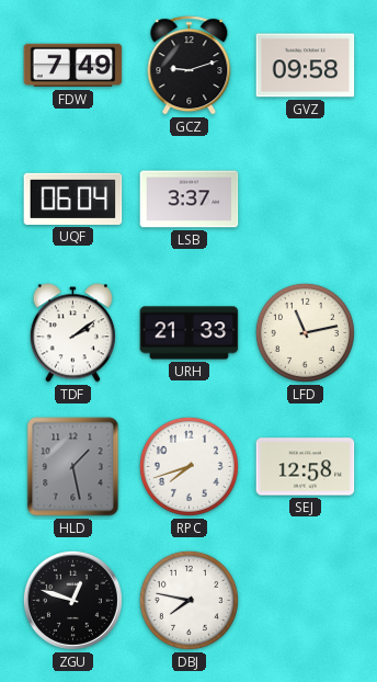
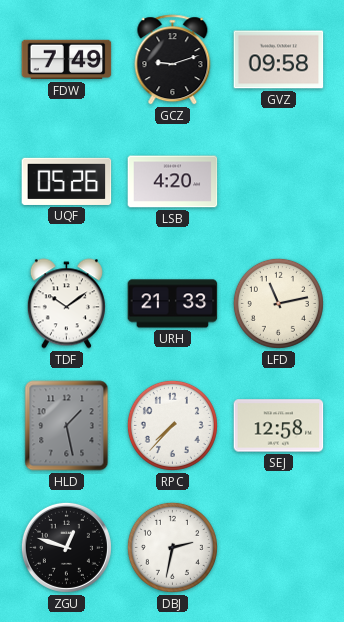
UQF: 06:04 -> 05:26 (67, 181)
LSB: 3:37 -> 4:20 (173, 182)
TDF: 2:09 -> 10:09 (66, 304)
RPC: 7:42 -> 7:37 (172, 425)
DBJ: 7:47 -> 2:32 (172, 547)
